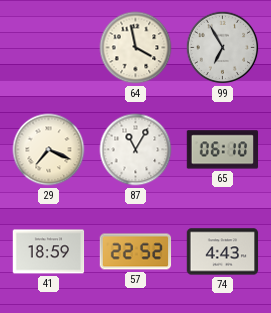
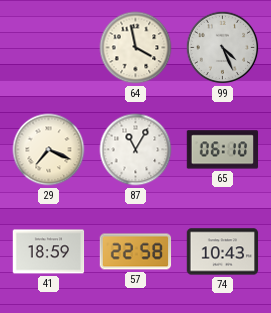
99: 6:55 -> 4:26 (223, 48)
57: 22:52 -> 22:58 (136, 252)
74: 4:43 -> 10:43 (223, 252)
